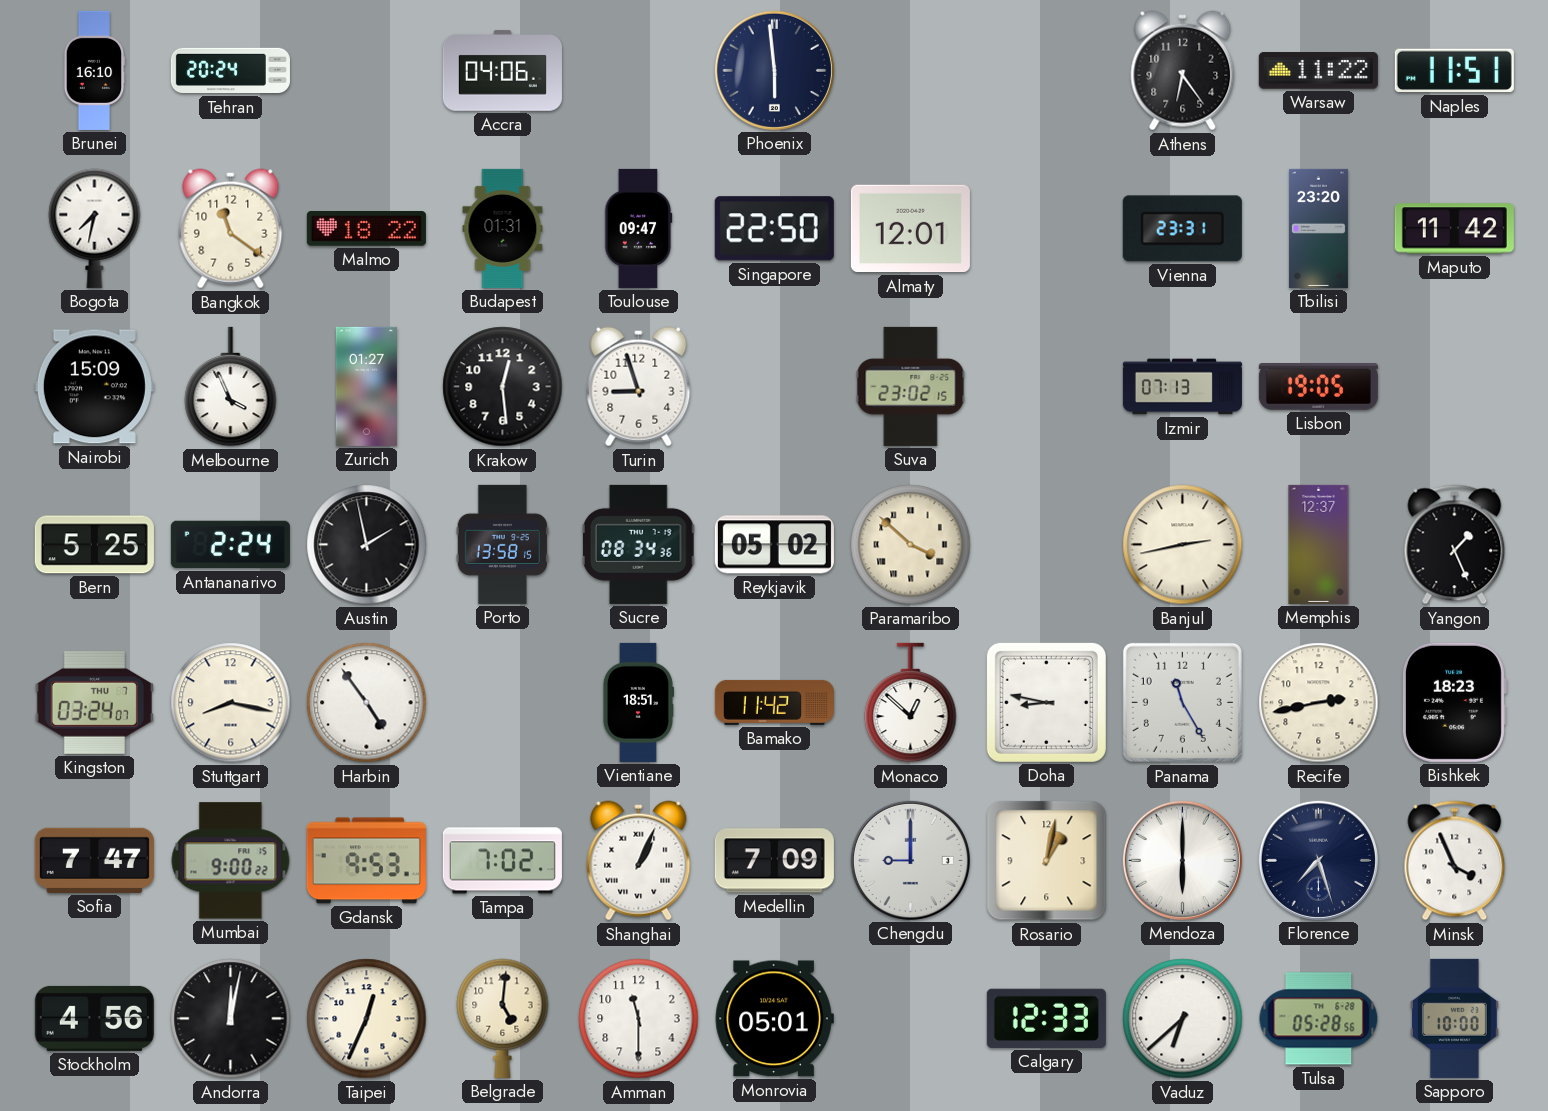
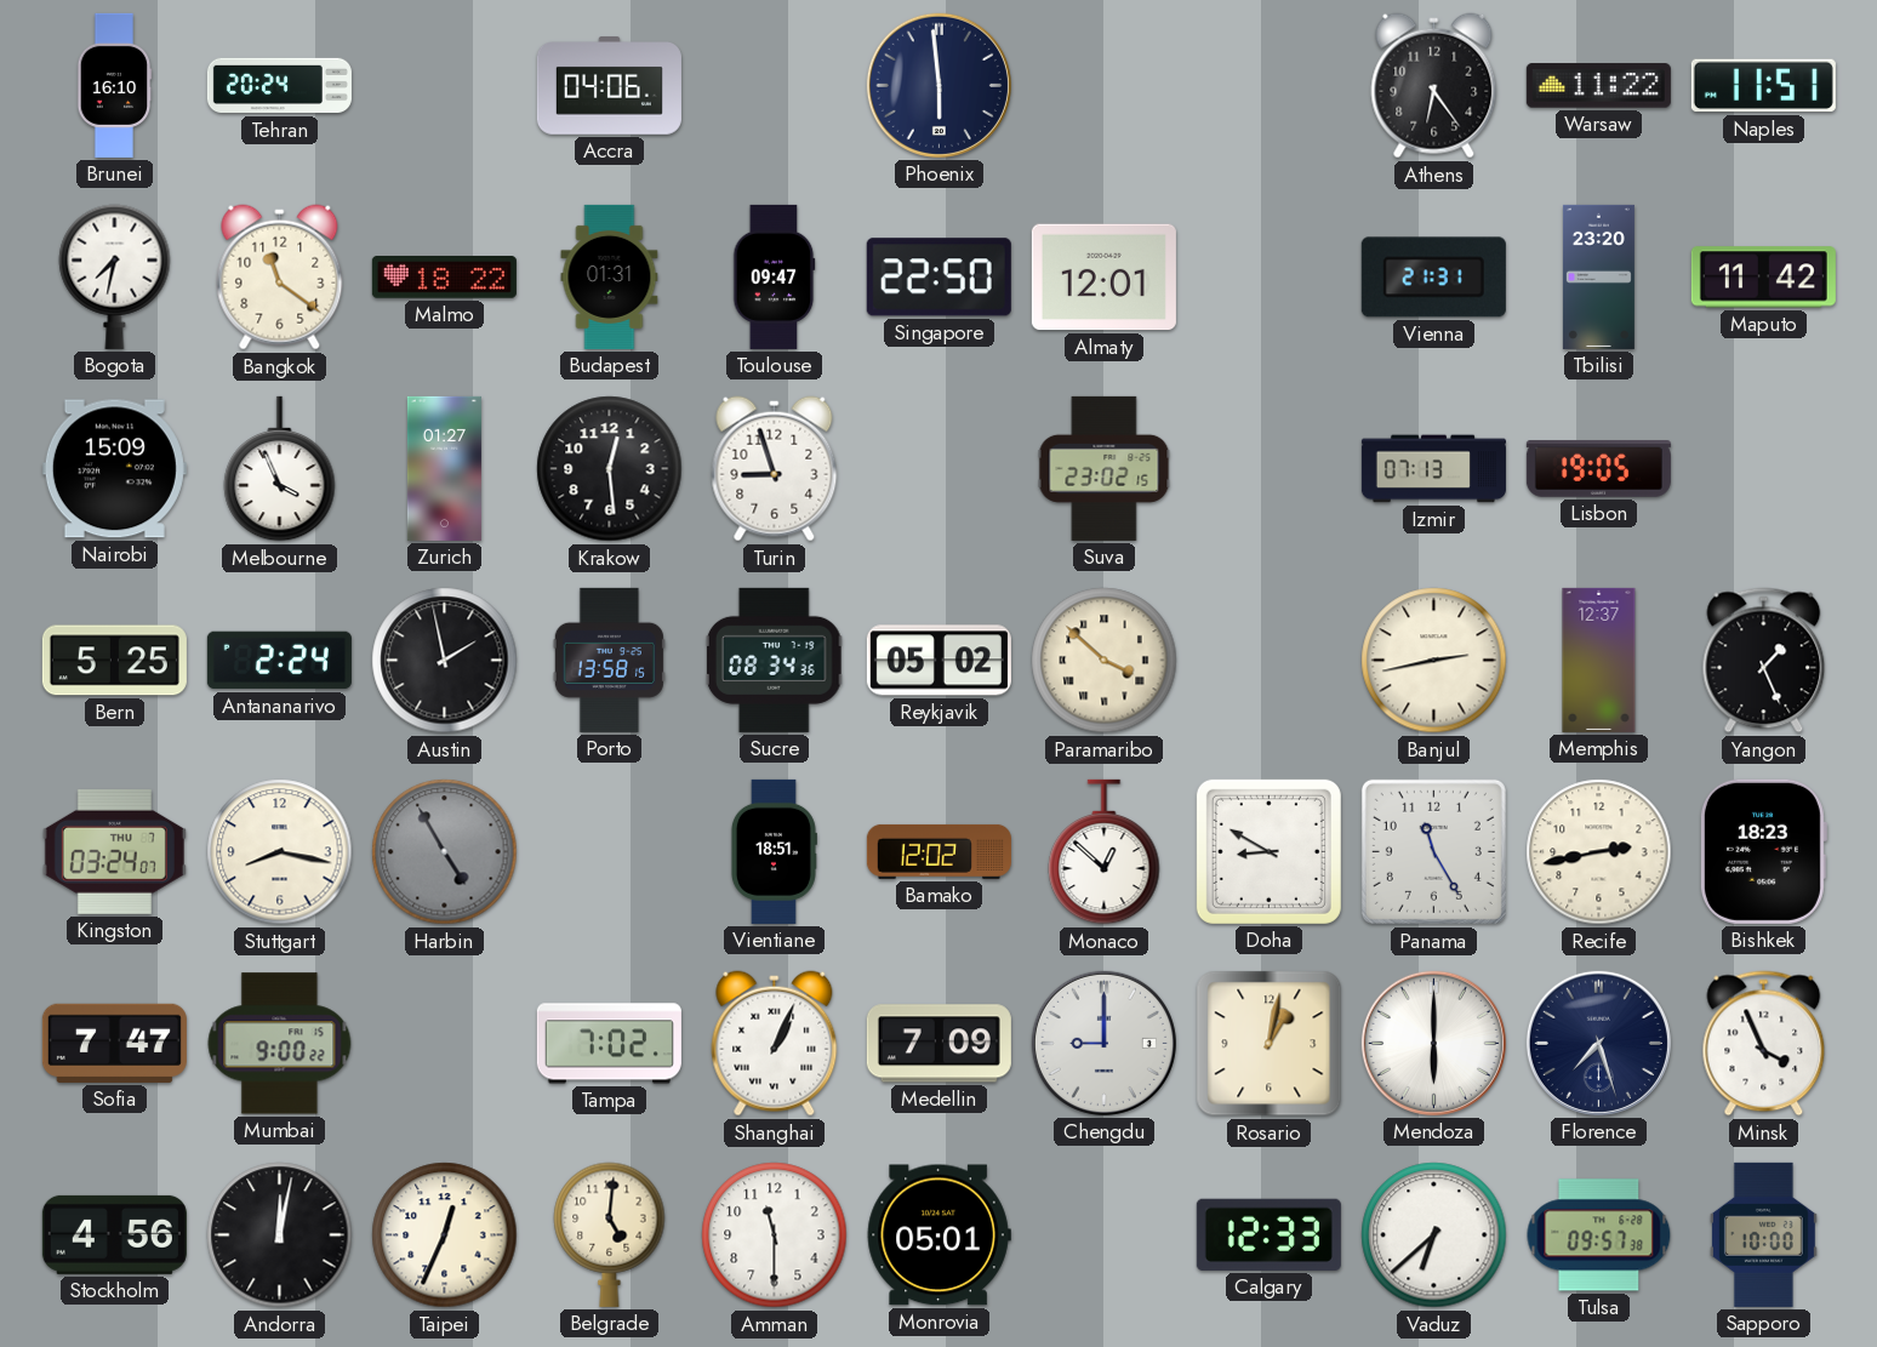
Vienna: 23:31 -> 21:31 (1433, 278)
Harbin: 4:54 -> 4:55 (445, 852)
Harbin dial: white -> grey (445, 852)
Bamako: 11:42 -> 12:02 (939, 851)
Doha: 8:47 -> 8:50 (1268, 851)
Gdansk: 9:53 -> none (366, 861)
Tulsa: 05:28 -> 09:57 (1599, 1235)
